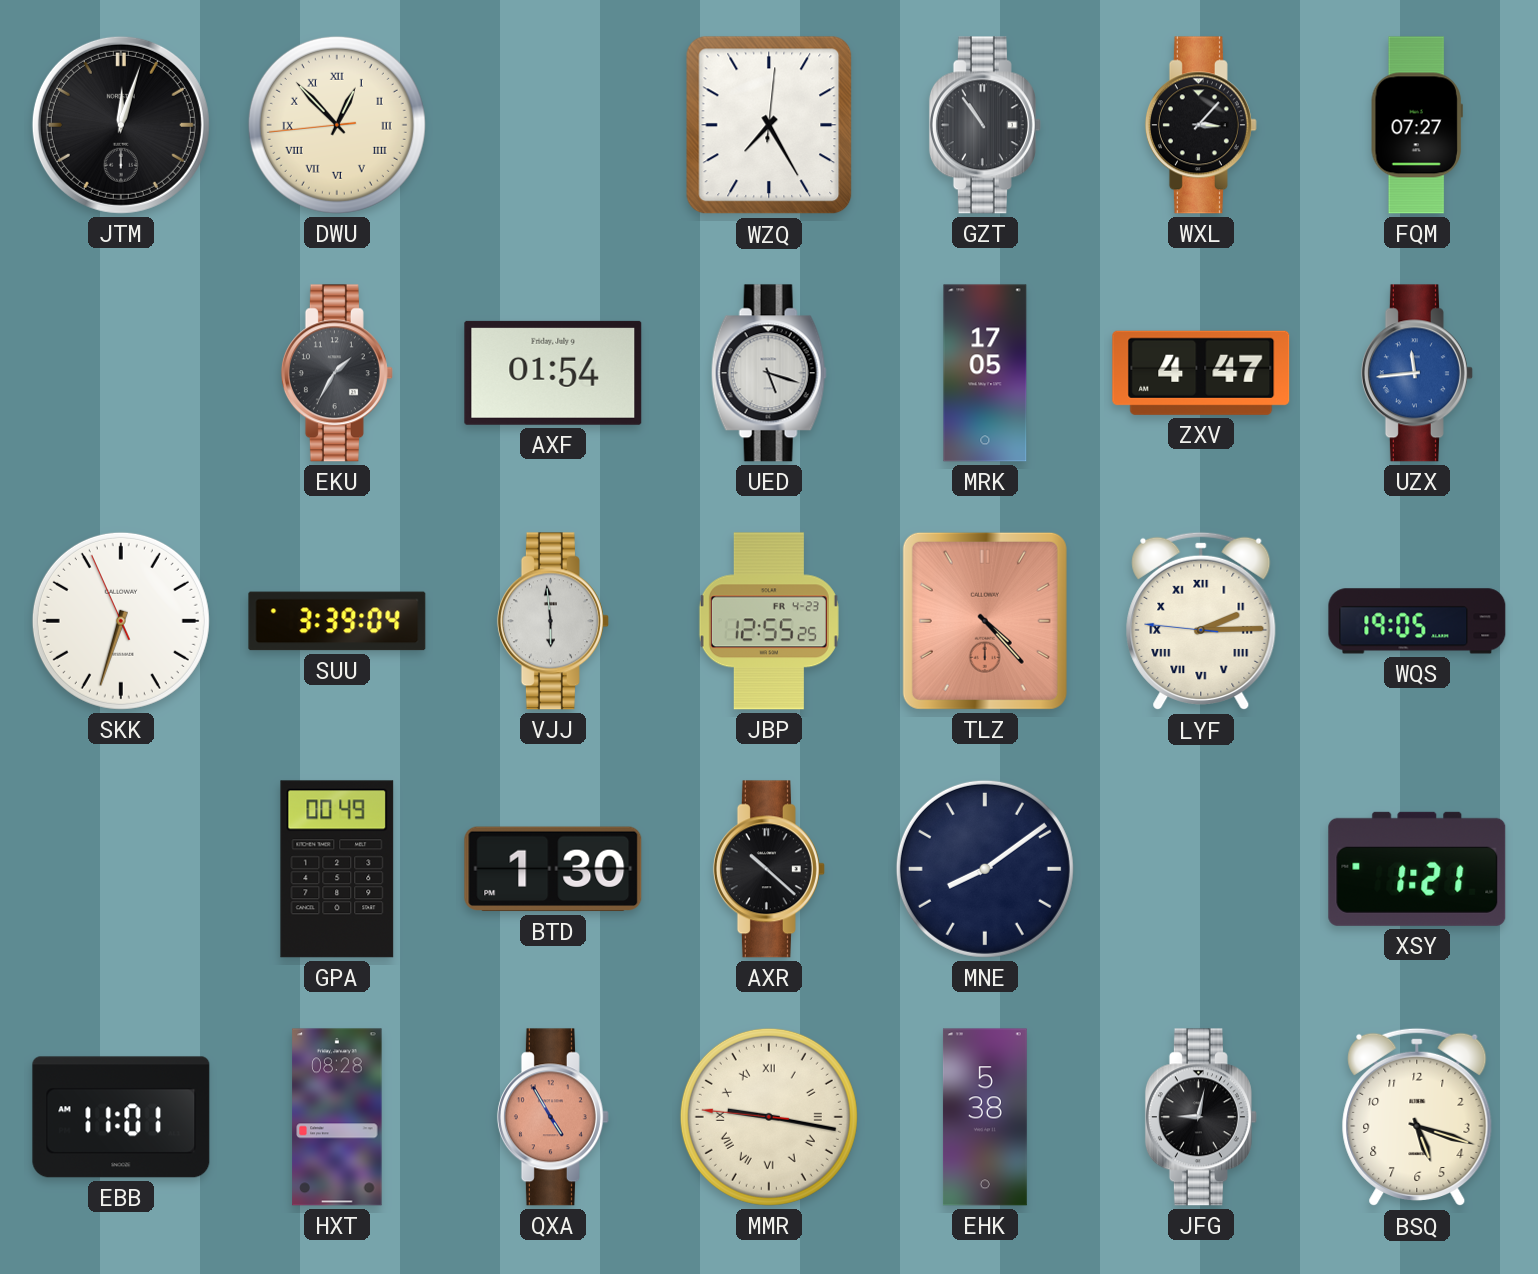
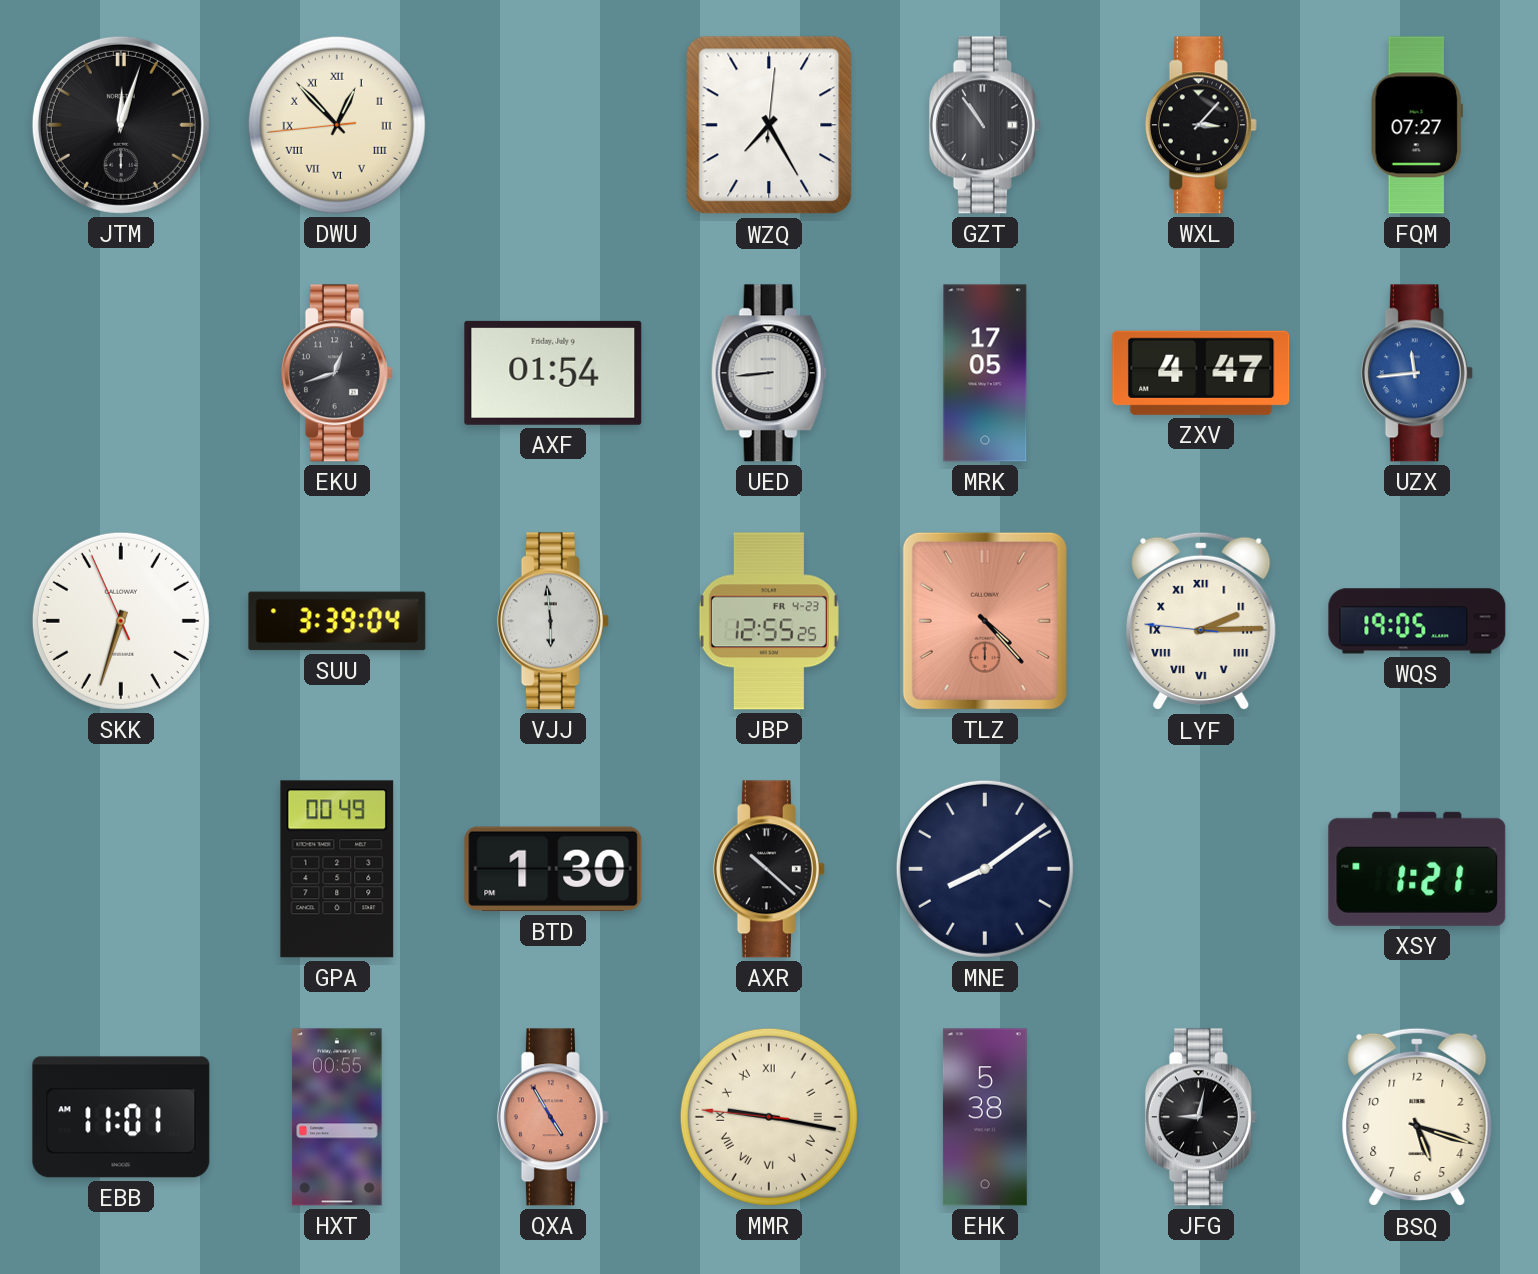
EKU: 1:35 -> 12:42 (337, 373)
UED: 5:18 -> 8:44 (769, 373)
HXT: 08:28 -> 00:55 (337, 1117)
